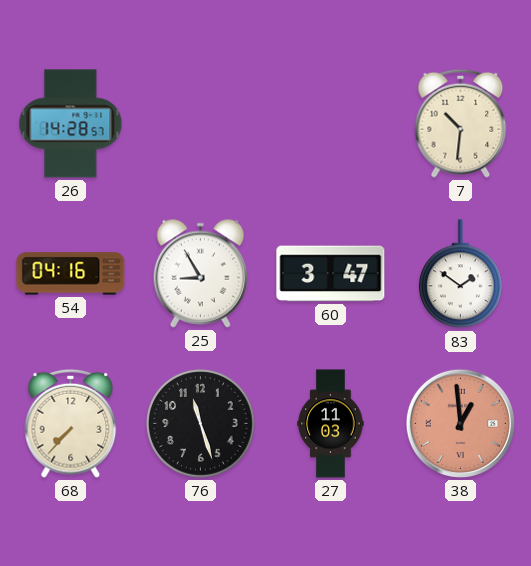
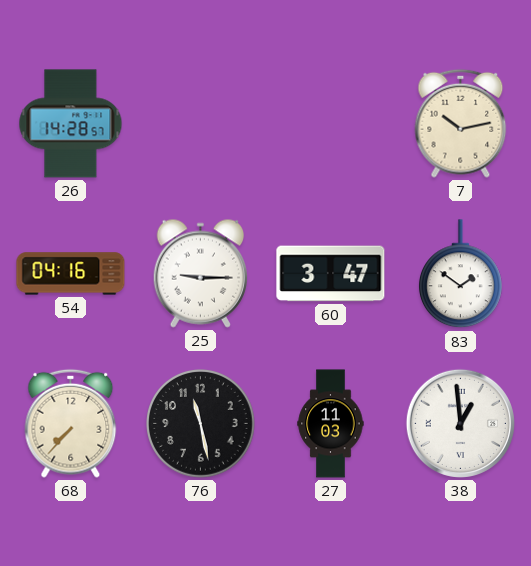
7: 10:31 -> 10:13 (461, 123)
25: 8:55 -> 9:15 (200, 273)
76: 11:27 -> 11:28 (201, 424)
38 dial: salmon -> white (460, 423)
